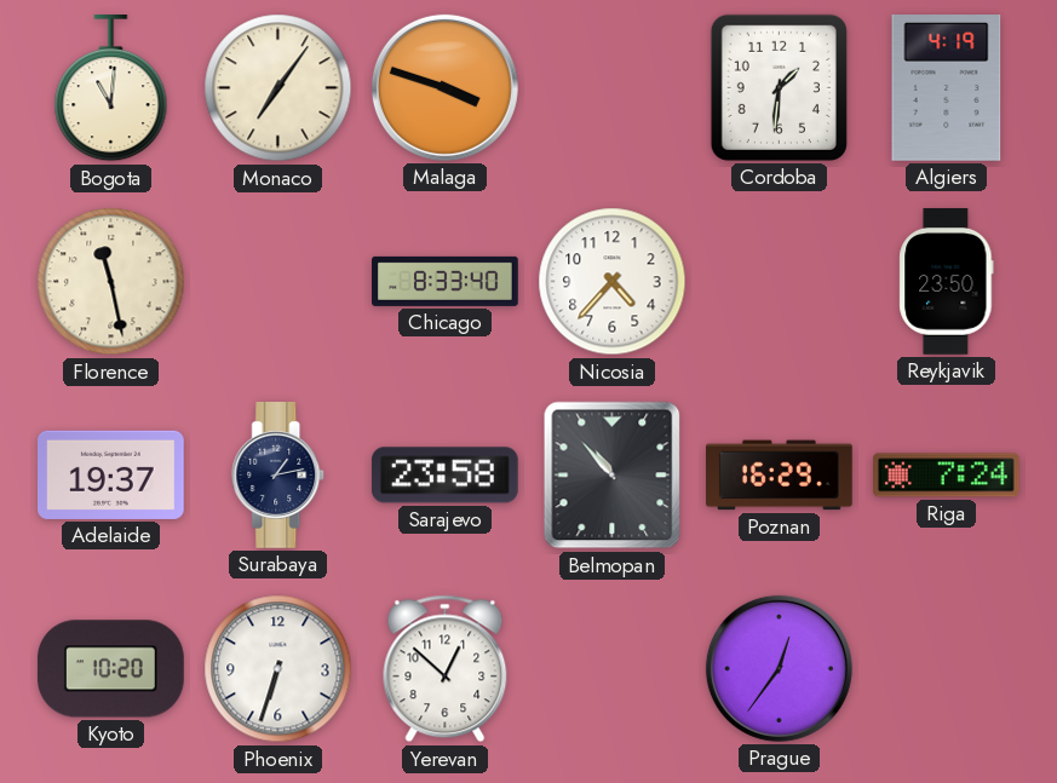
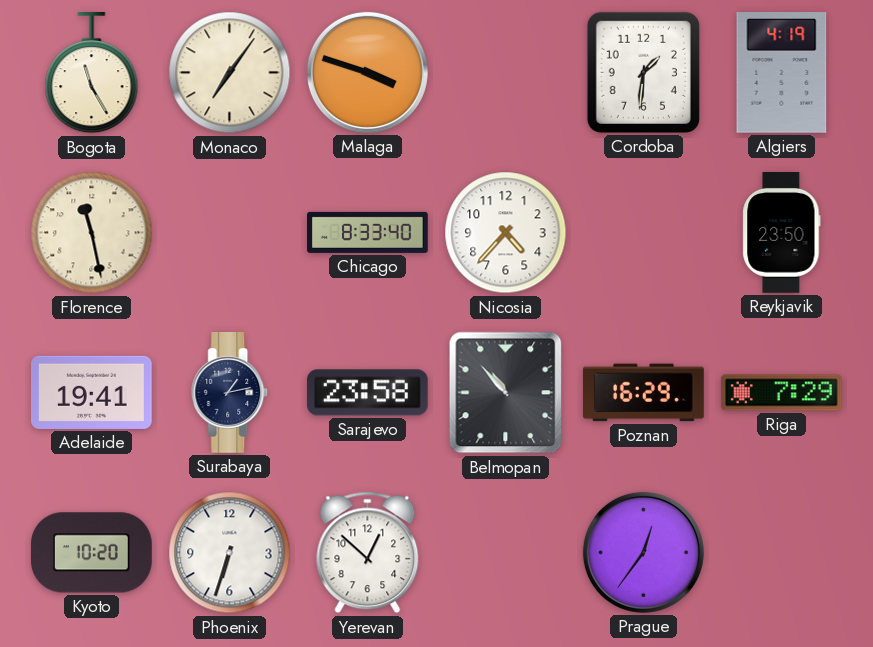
Bogota: 11:01 -> 11:25 (92, 74)
Adelaide: 19:37 -> 19:41 (92, 392)
Riga: 7:24 -> 7:29 (782, 393)
